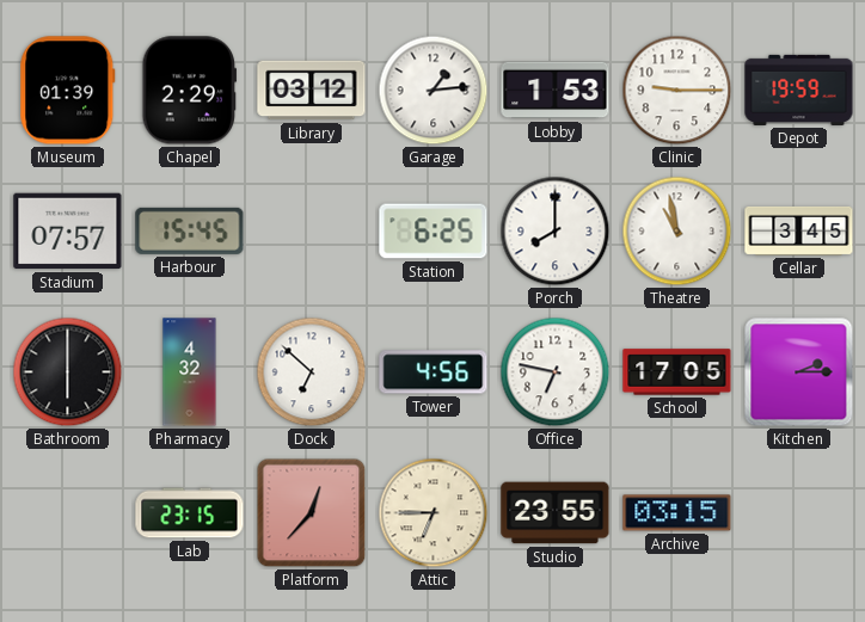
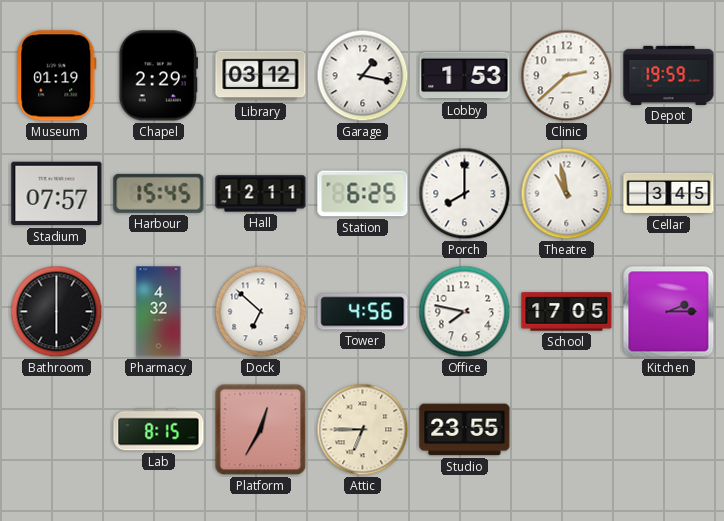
Museum: 01:39 -> 01:19 (57, 76)
Garage: 1:14 -> 1:17 (363, 76)
Clinic: 9:15 -> 2:38 (567, 76)
Hall: none -> 12:11 (261, 194)
Office: 6:47 -> 7:47 (465, 312)
Lab: 23:15 -> 8:15 (159, 430)
Platform: 12:37 -> 12:35 (261, 430)
Archive: 03:15 -> none (677, 513)
